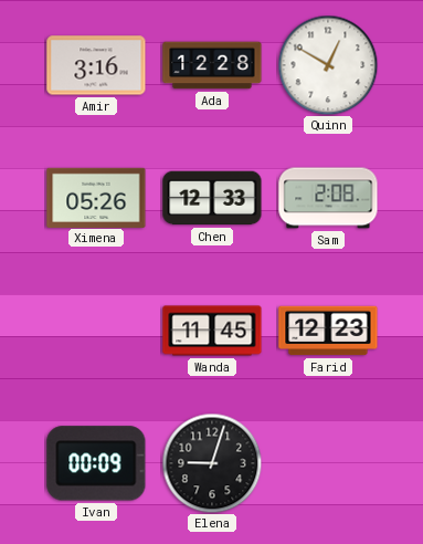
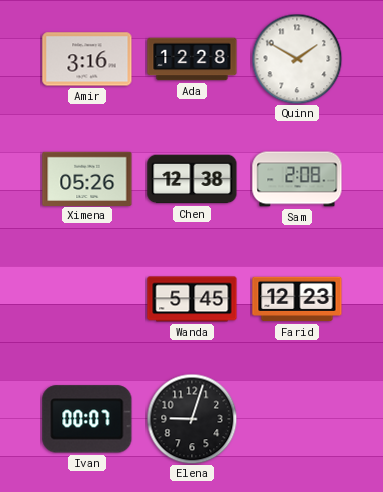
Quinn: 12:50 -> 1:50 (297, 59)
Chen: 12:33 -> 12:38 (192, 179)
Wanda: 11:45 -> 5:45 (192, 299)
Ivan: 00:09 -> 00:07 (87, 419)
